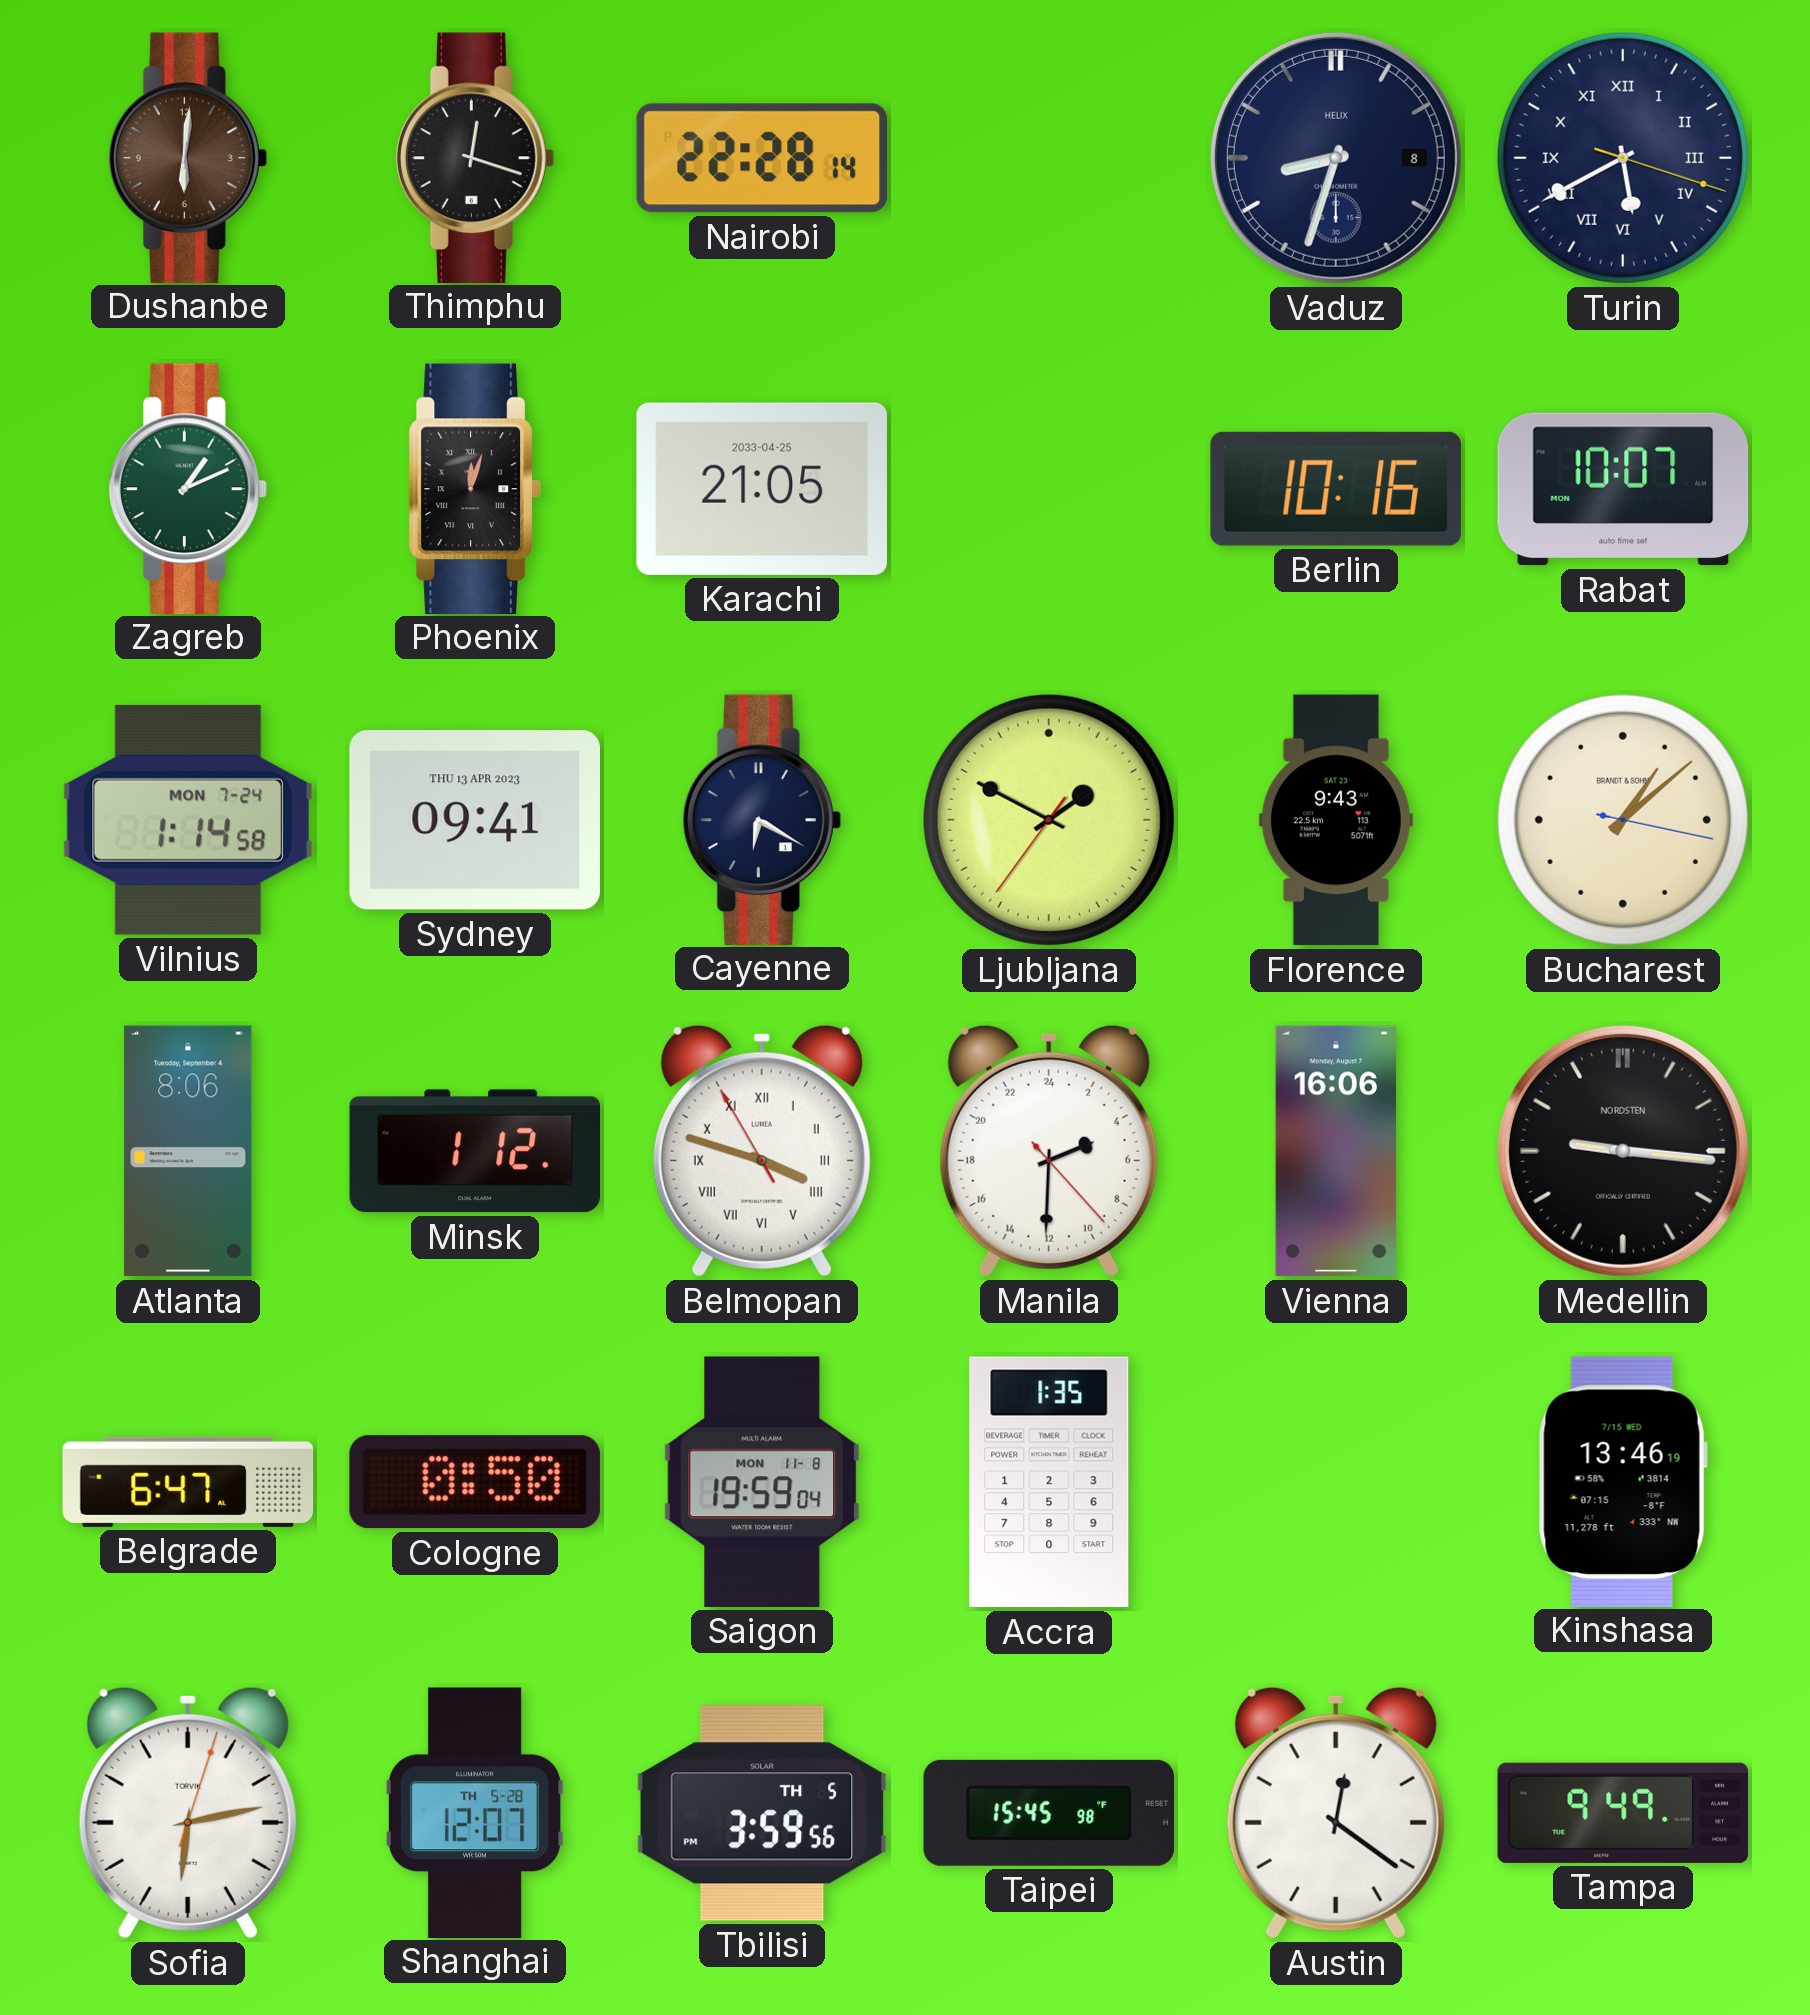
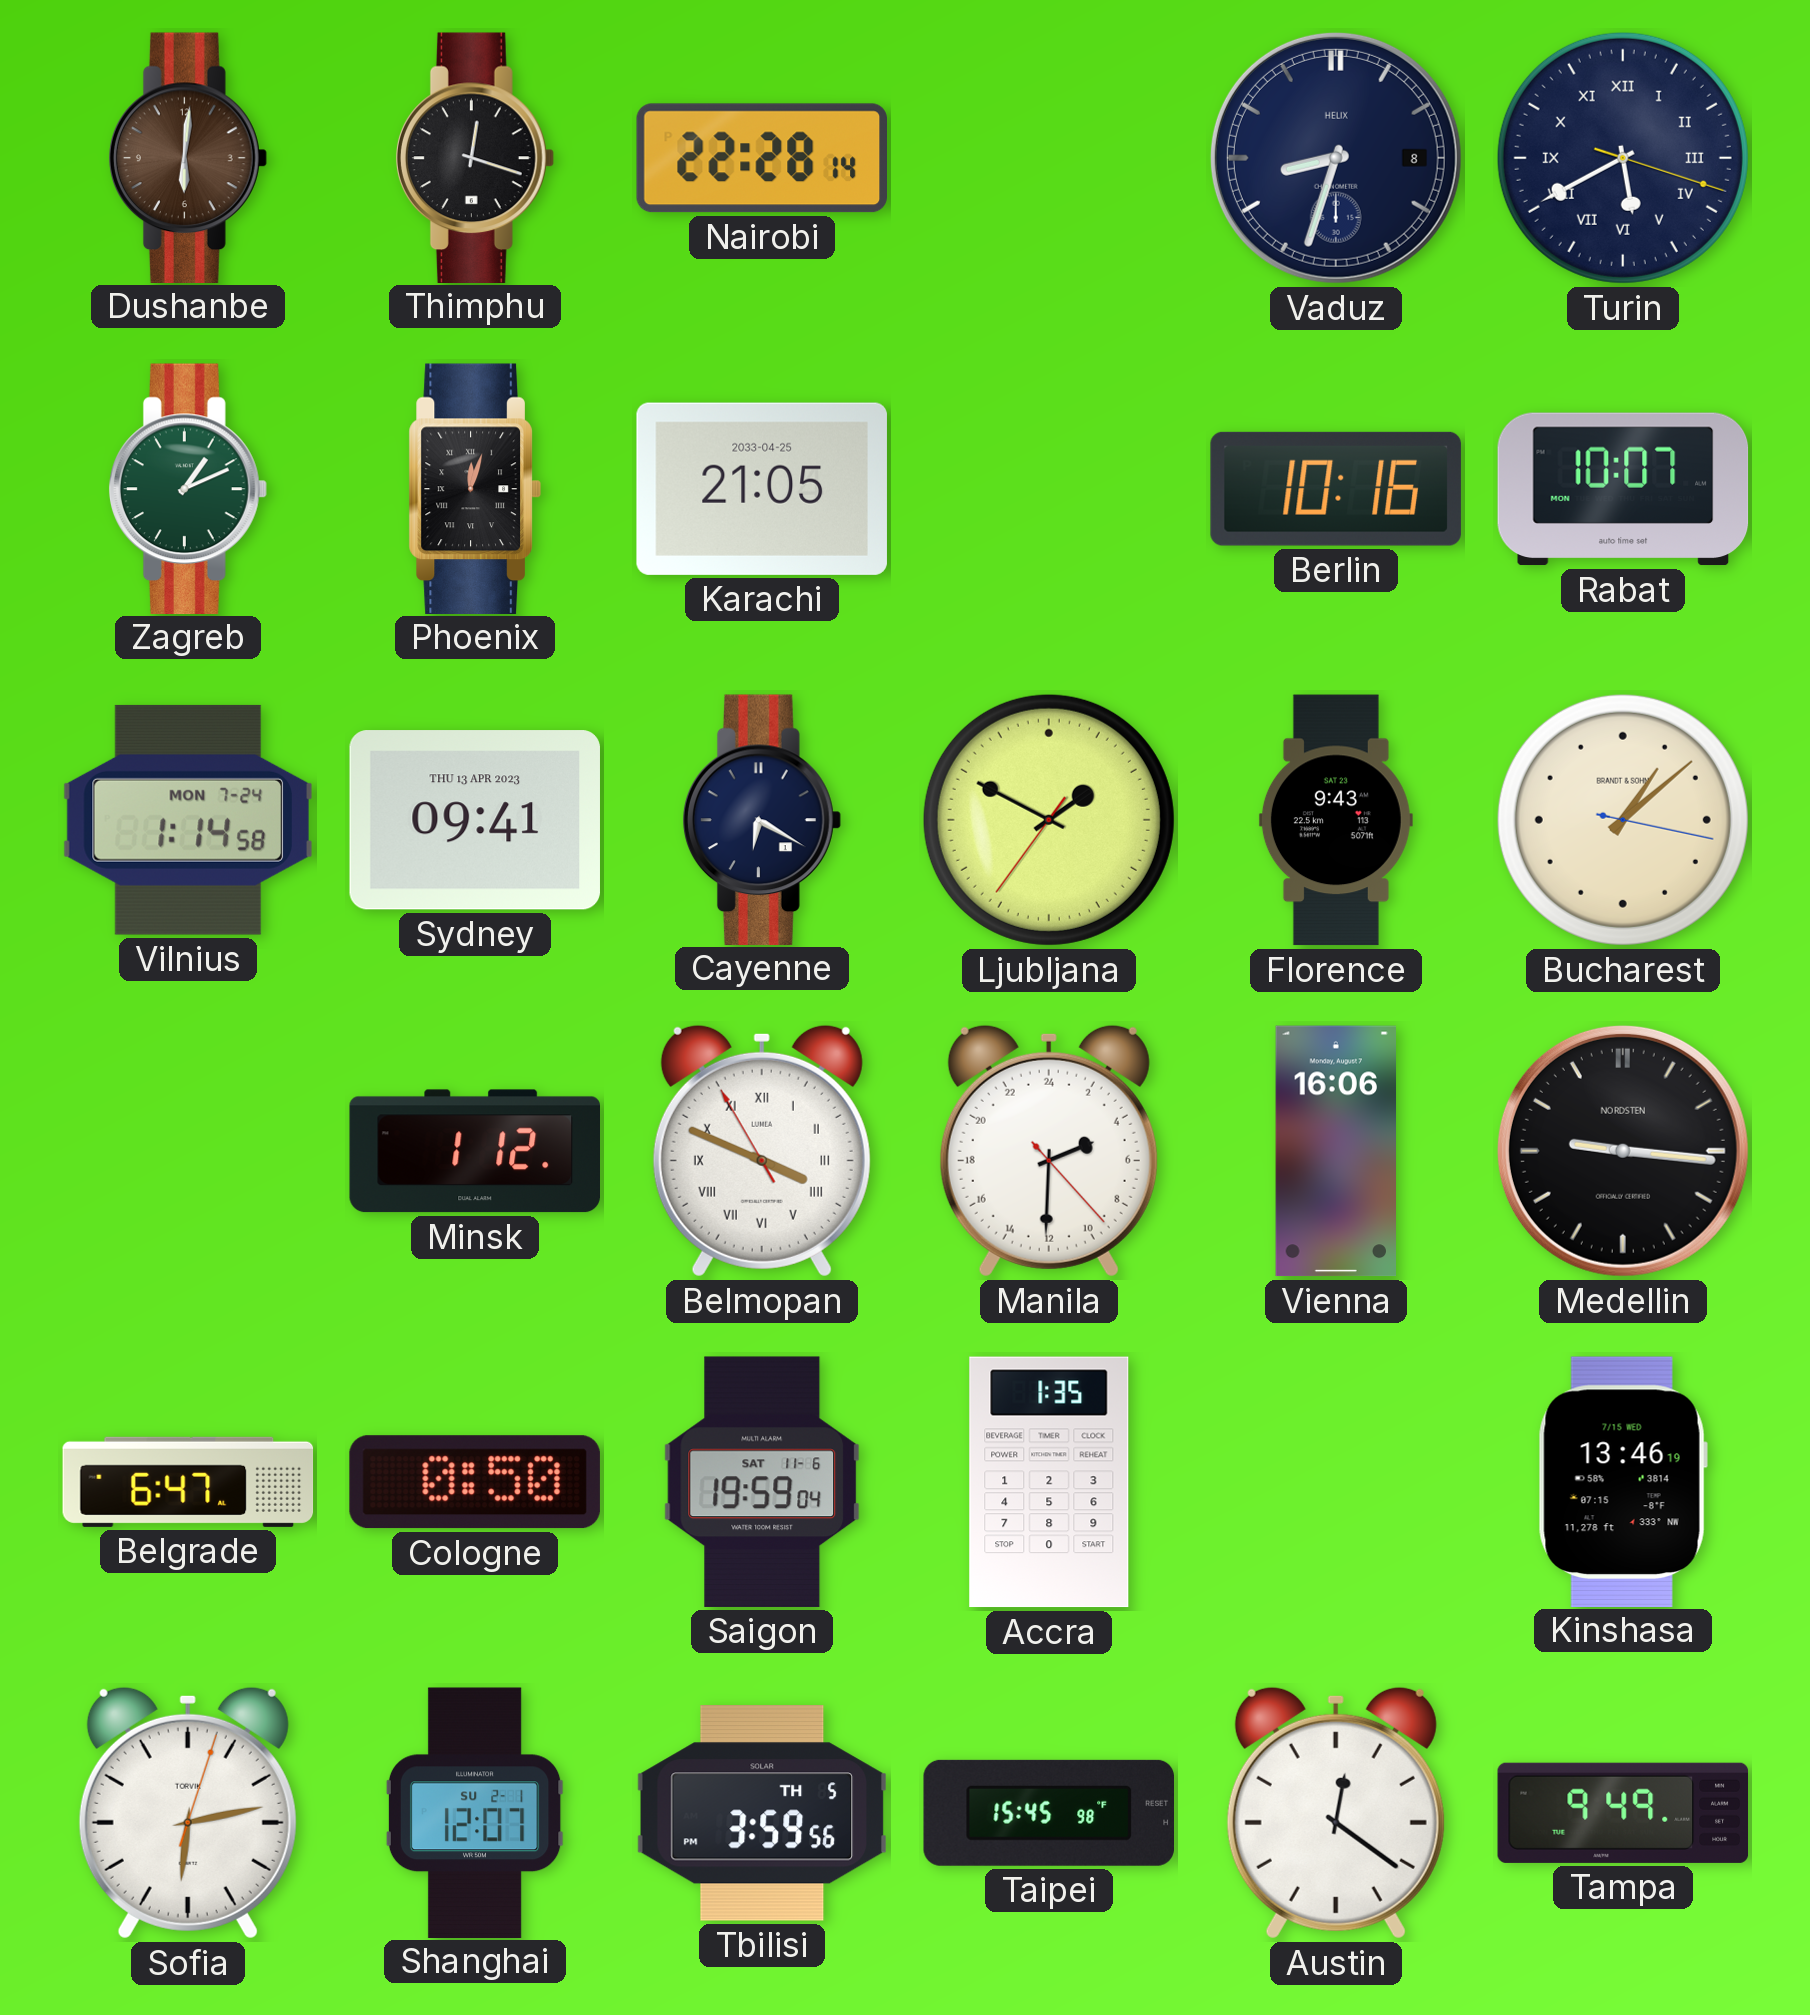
Atlanta: 8:06 -> none (188, 1151)
Belmopan: 3:47 -> 3:48 (762, 1151)
Saigon date: MON 11-8 -> SAT 11-6 (762, 1482)
Shanghai date: TH 5-28 -> SU 2-1 (475, 1812)
